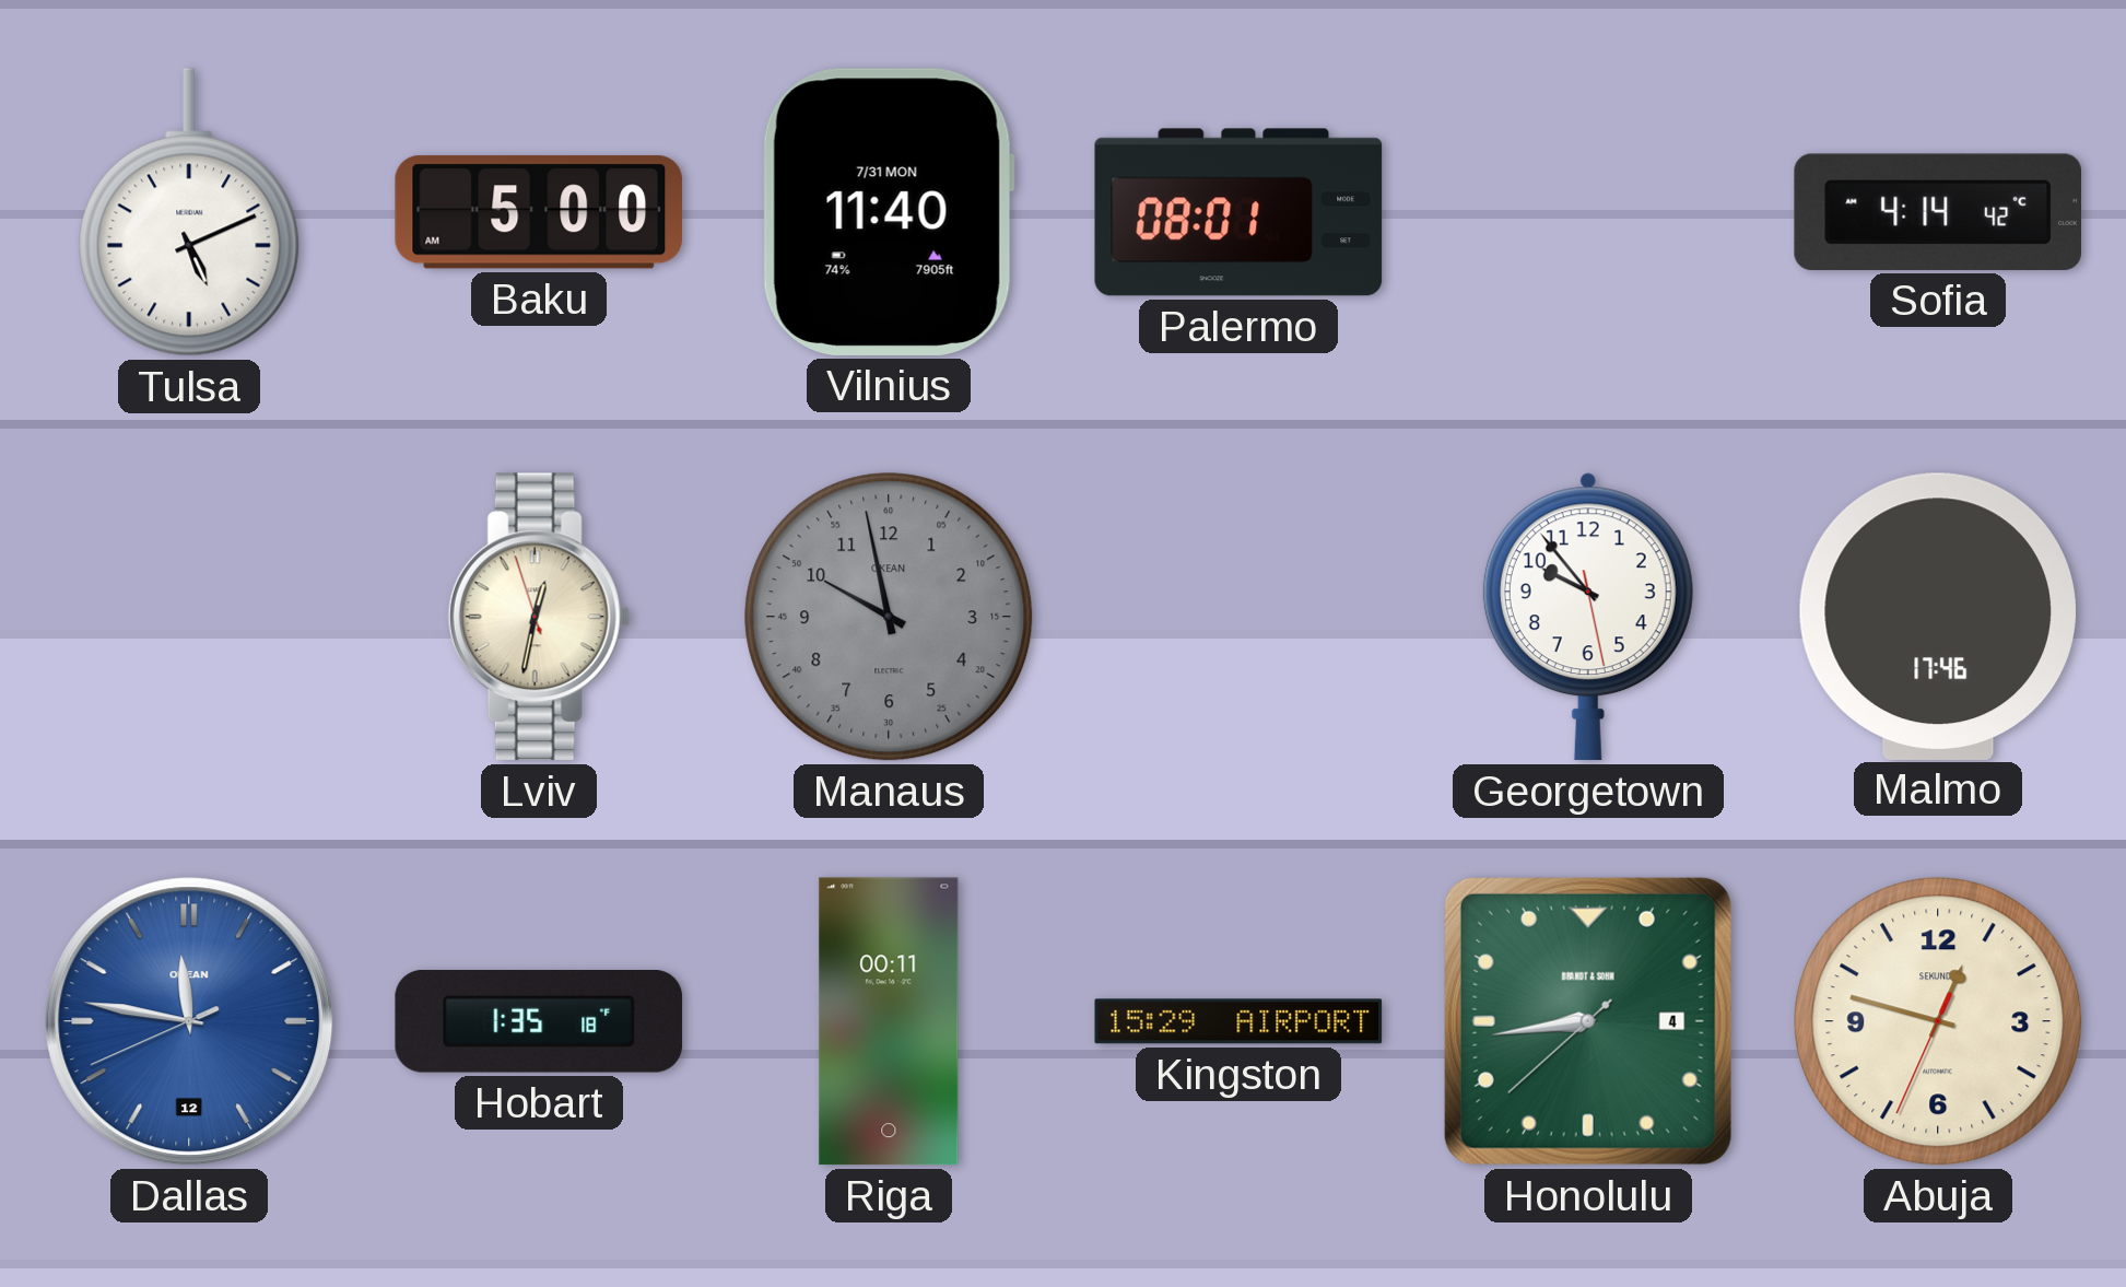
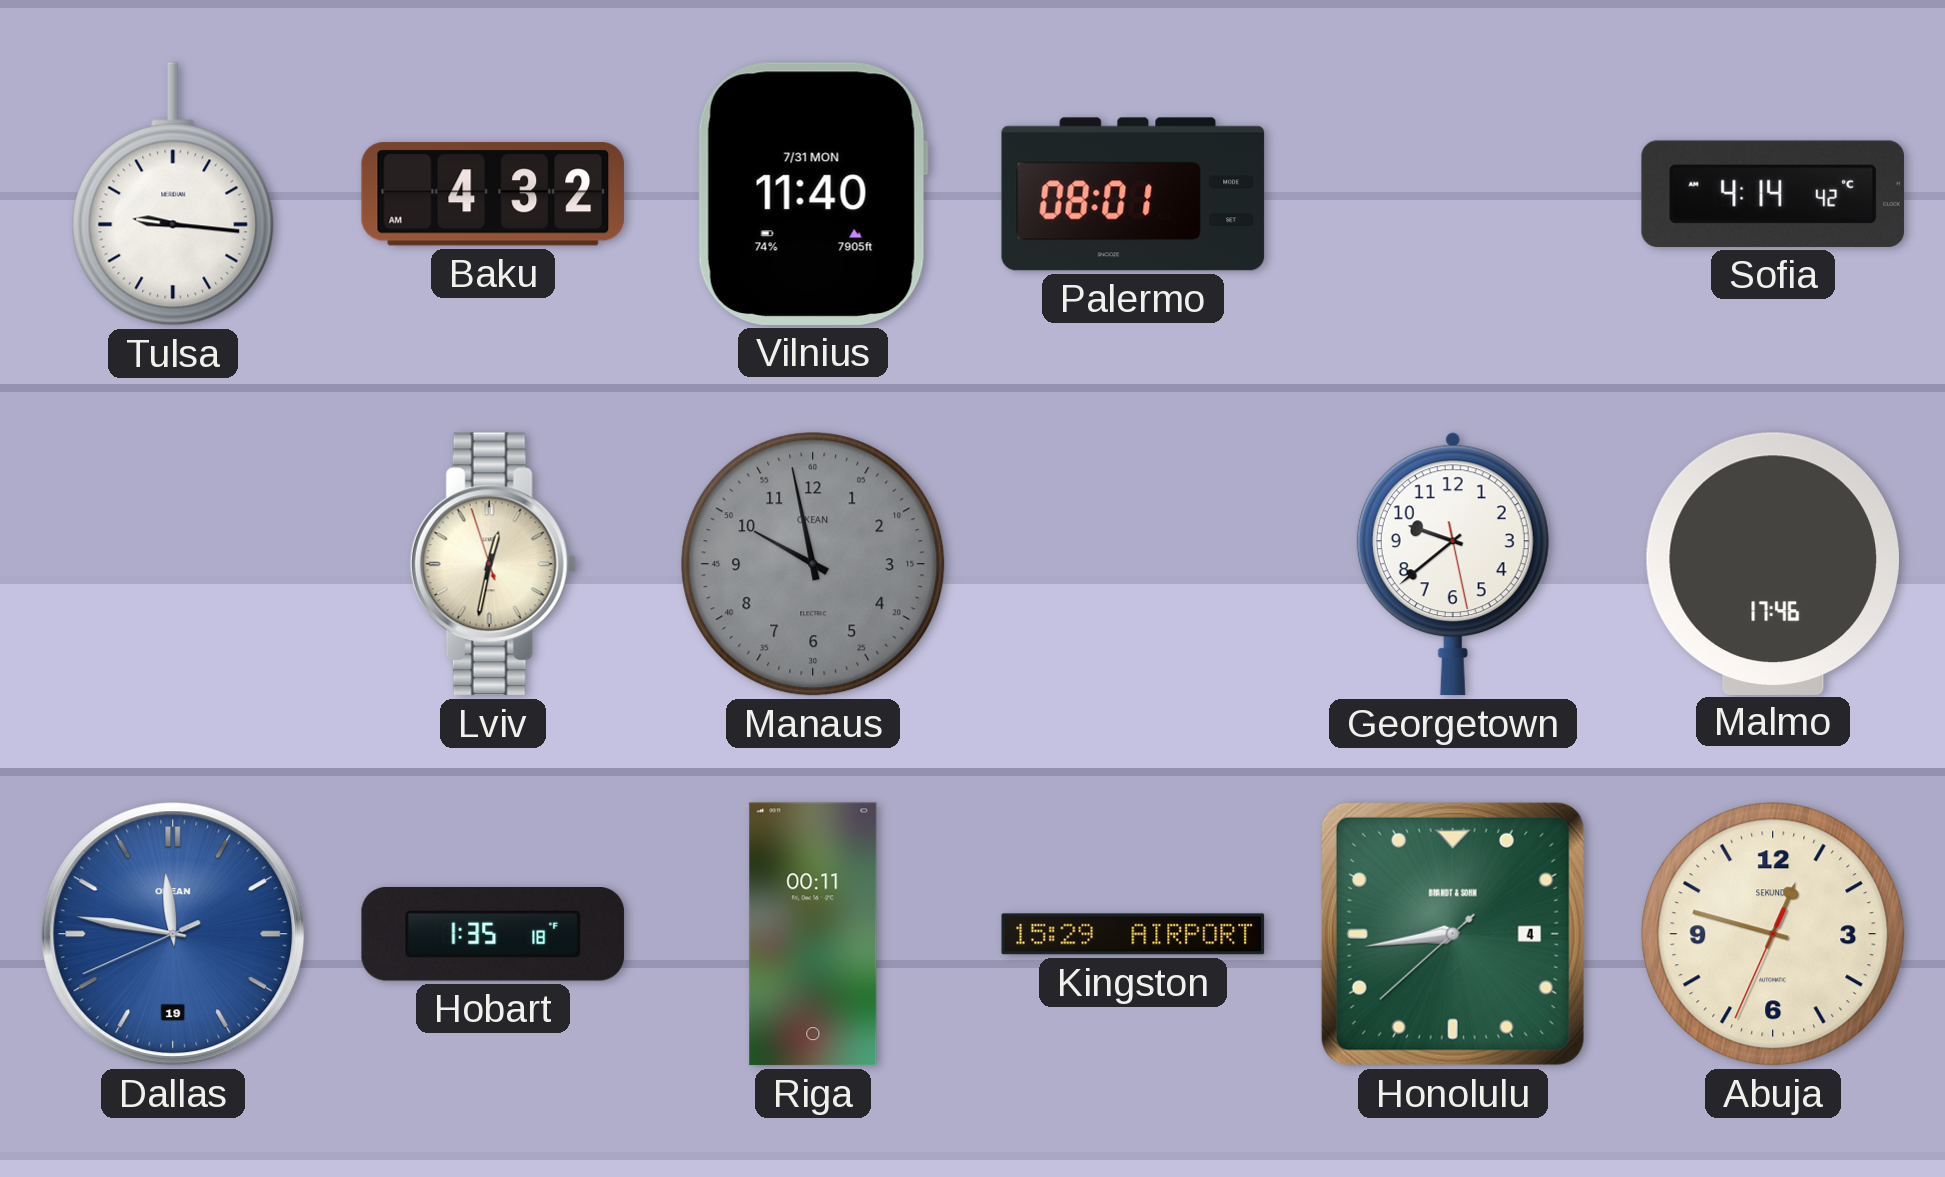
Tulsa: 5:11 -> 9:16 (173, 194)
Baku: 5:00 -> 4:32 (493, 194)
Georgetown: 9:53 -> 9:38 (1453, 564)
Dallas date: 12 -> 19 (173, 934)
